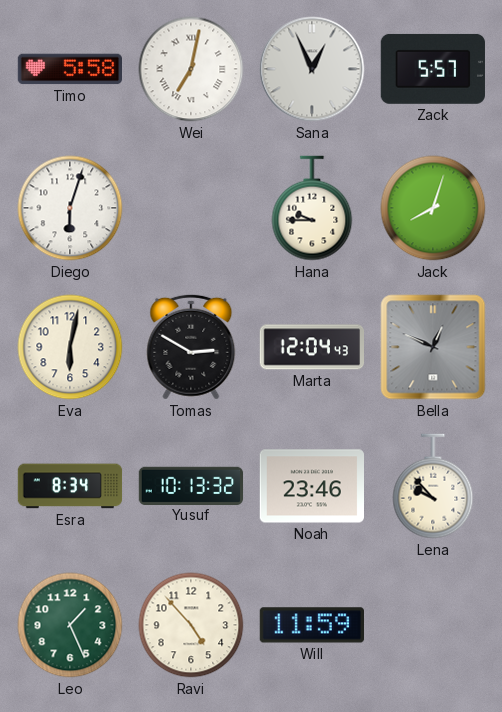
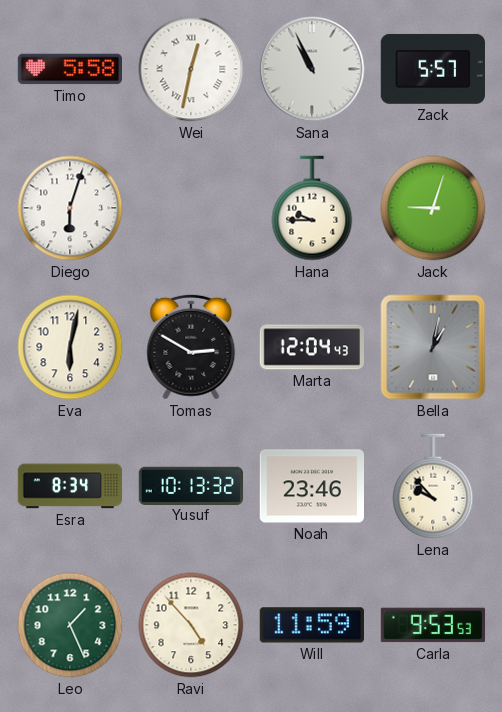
Wei: 7:02 -> 12:32 (191, 69)
Sana: 12:56 -> 10:56 (312, 69)
Jack: 8:03 -> 9:03 (433, 208)
Bella: 12:49 -> 1:02 (433, 347)
Carla: none -> 9:53 (433, 625)
